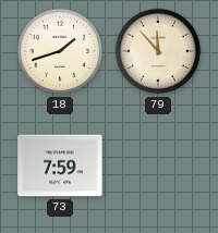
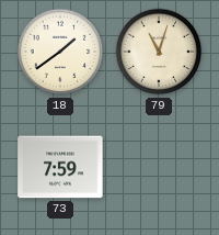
18: 1:42 -> 1:39 (60, 52)
79: 11:53 -> 11:03 (159, 52)
